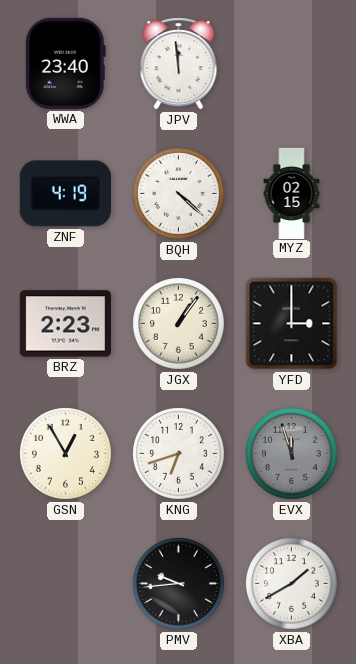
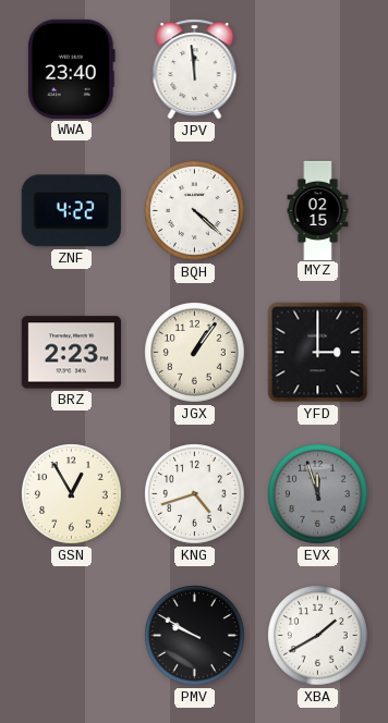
ZNF: 4:19 -> 4:22 (71, 211)
KNG: 6:42 -> 4:42 (195, 494)
PMV: 9:44 -> 9:50 (195, 636)
